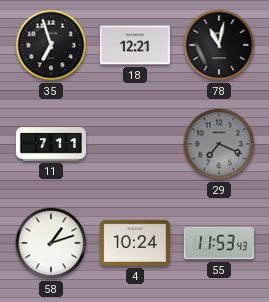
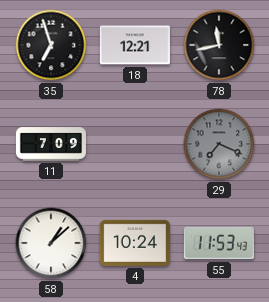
78: 11:02 -> 11:43 (219, 45)
11: 7:11 -> 7:09 (50, 144)
58: 1:12 -> 1:08 (51, 243)
